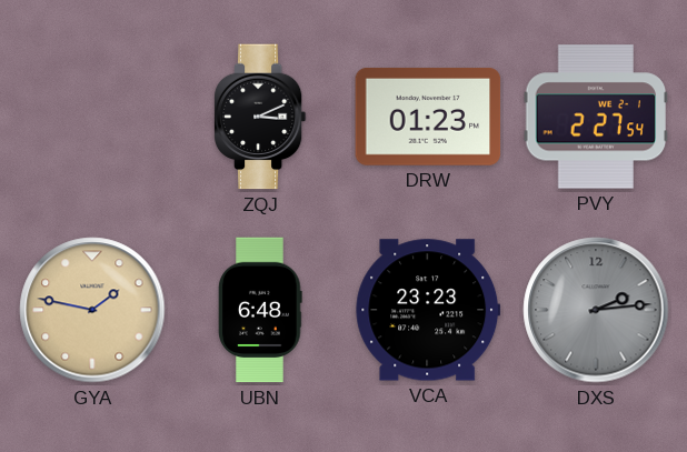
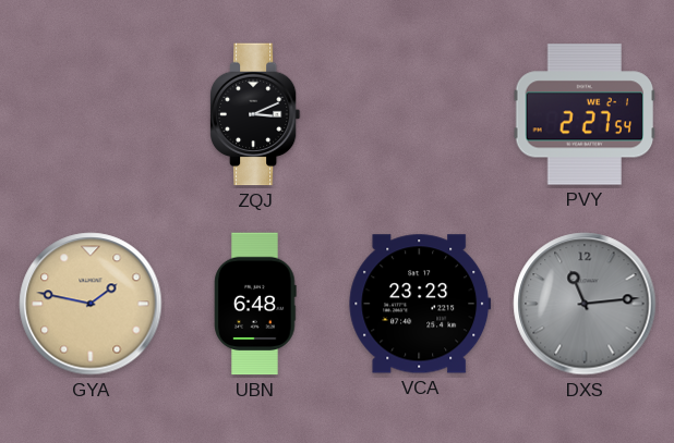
DRW: 01:23 -> none (428, 117)
DXS: 2:14 -> 11:14 (585, 304)
